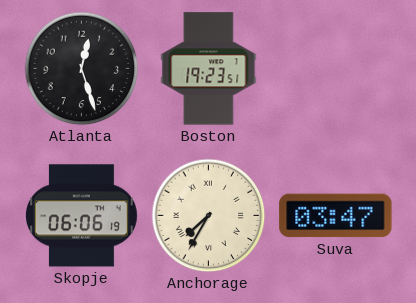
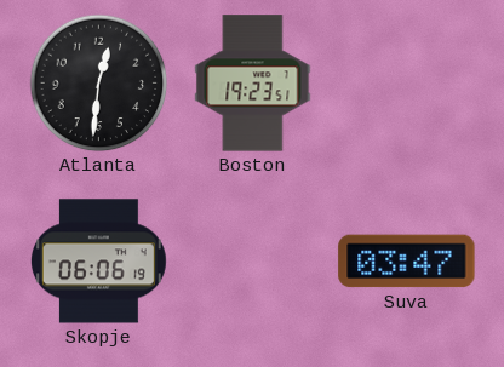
Atlanta: 12:27 -> 12:31 (99, 84)
Anchorage: 7:35 -> none (209, 216)
